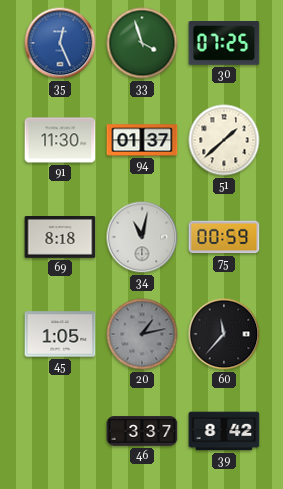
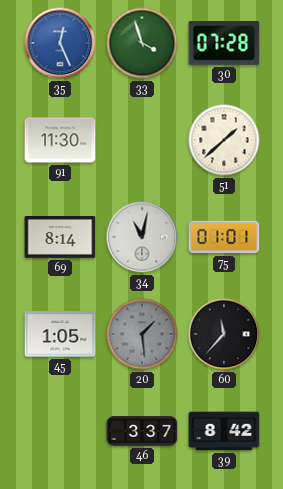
30: 07:25 -> 07:28 (224, 43)
94: 01:37 -> none (142, 140)
69: 8:18 -> 8:14 (60, 238)
75: 00:59 -> 01:01 (224, 237)
20: 1:13 -> 1:29 (142, 334)
